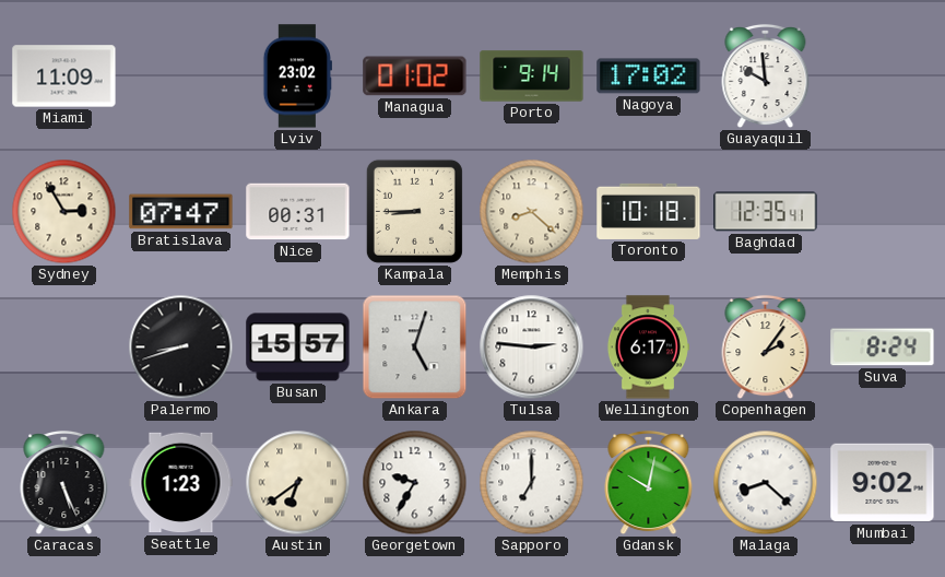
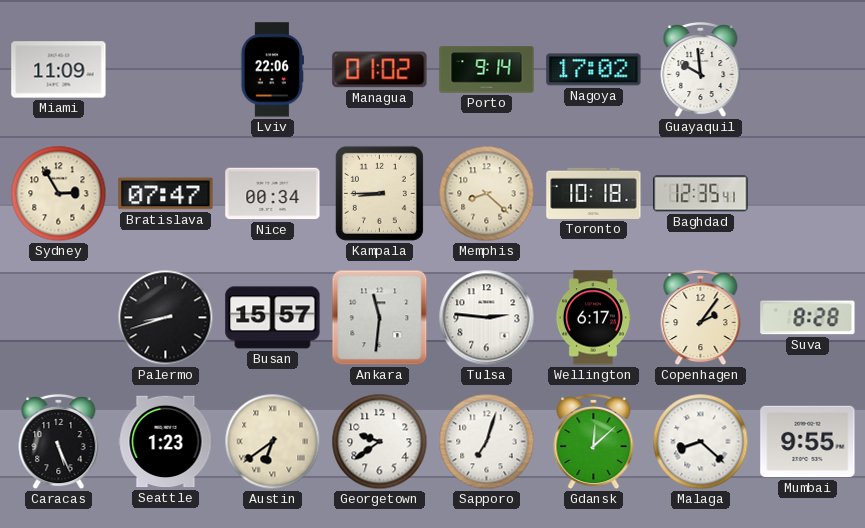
Lviv: 23:02 -> 22:06 (272, 70)
Nice: 00:31 -> 00:34 (273, 194)
Ankara: 5:03 -> 11:31 (380, 318)
Suva: 8:24 -> 8:28 (808, 318)
Georgetown: 9:35 -> 9:39 (380, 442)
Sapporo: 7:00 -> 7:03 (487, 442)
Gdansk: 10:02 -> 12:08 (594, 442)
Mumbai: 9:02 -> 9:55 (808, 442)
